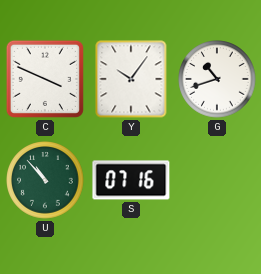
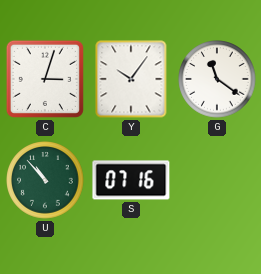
C: 3:49 -> 3:03 (45, 79)
G: 10:42 -> 11:21 (217, 79)
